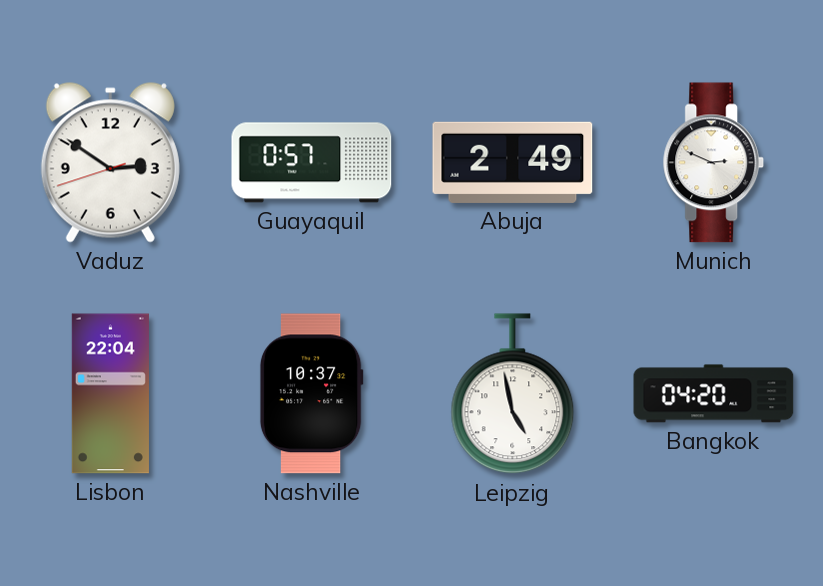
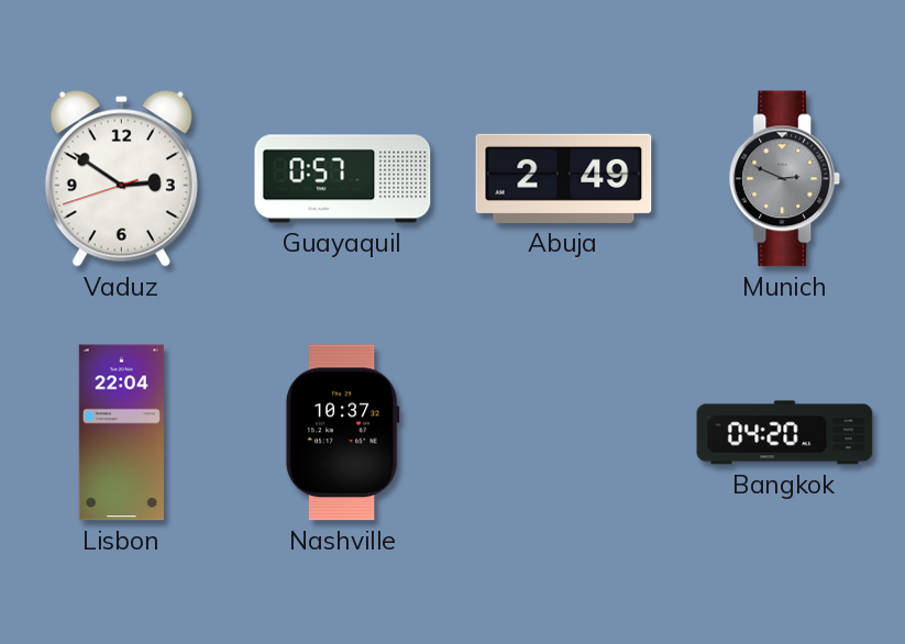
Munich dial: white -> grey (785, 179)
Leipzig: 4:58 -> none (513, 394)
